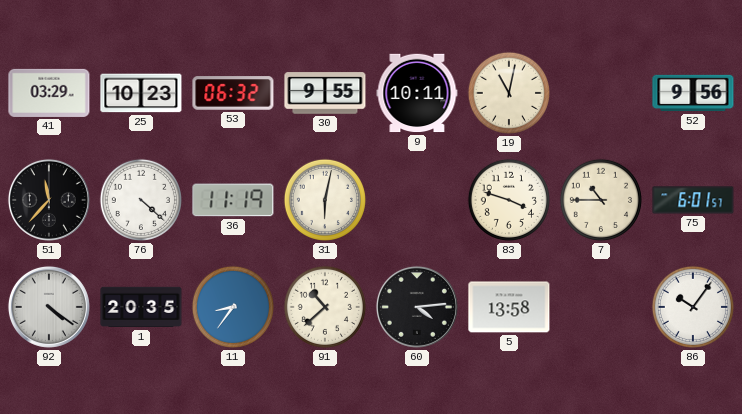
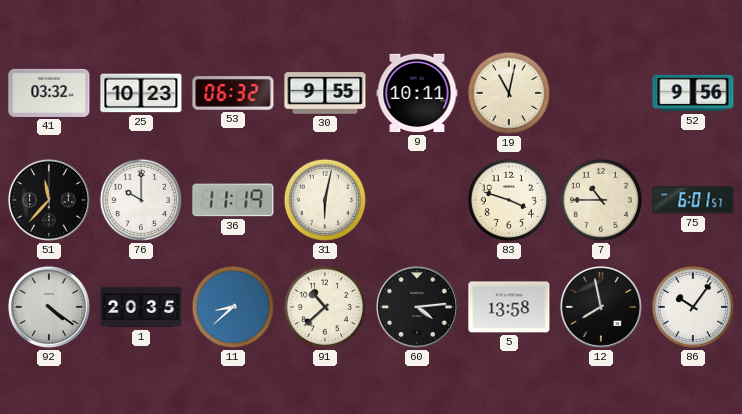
41: 03:29 -> 03:32 (49, 93)
76: 4:22 -> 10:00 (141, 200)
11: 8:36 -> 8:38 (233, 307)
12: none -> 7:58 (601, 307)
